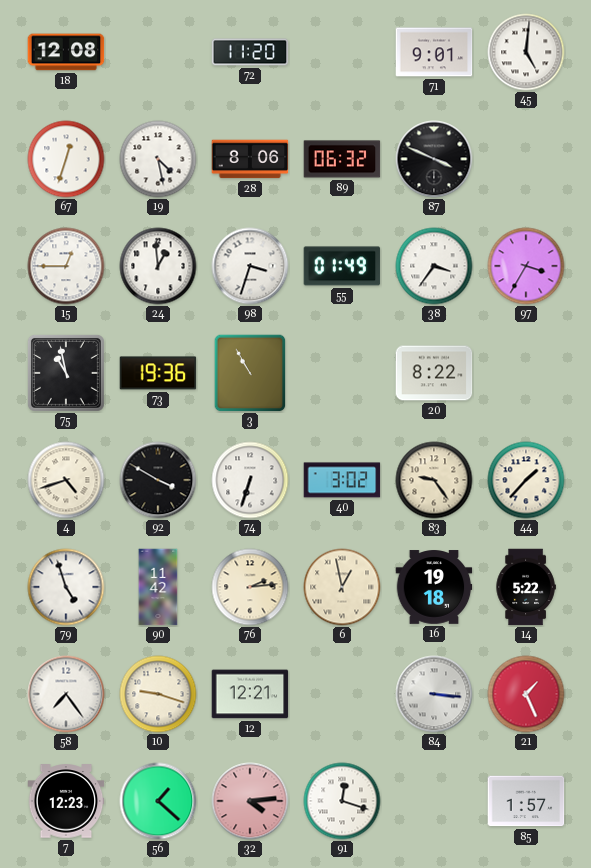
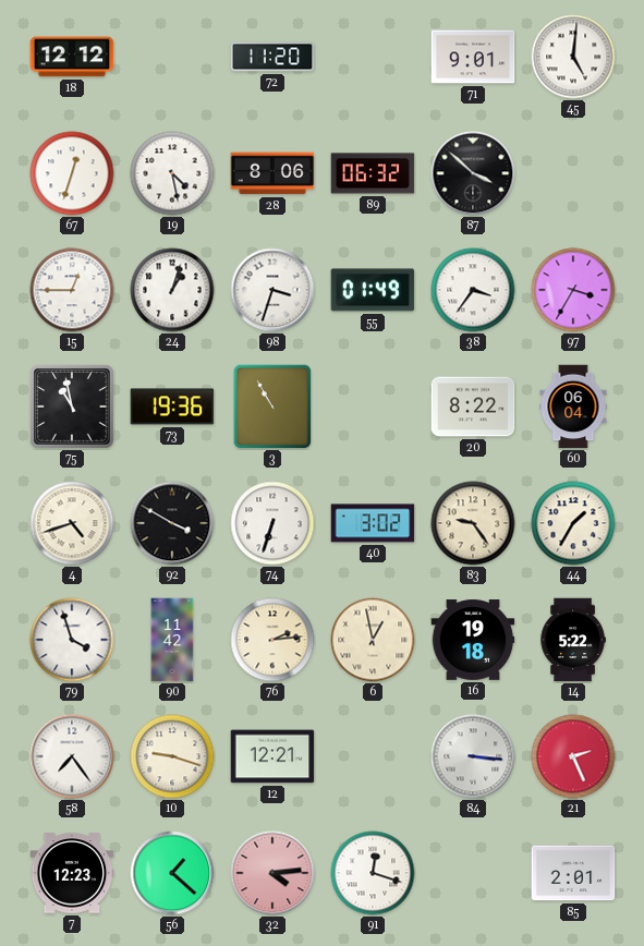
18: 12:08 -> 12:12 (72, 57)
87: 3:49 -> 3:52 (473, 173)
24: 12:59 -> 1:03 (172, 290)
60: none -> 06:04 (573, 407)
44: 1:37 -> 1:35 (573, 523)
79: 4:57 -> 3:57 (72, 640)
21: 1:26 -> 2:26 (573, 756)
85: 1:57 -> 2:01 (573, 873)
